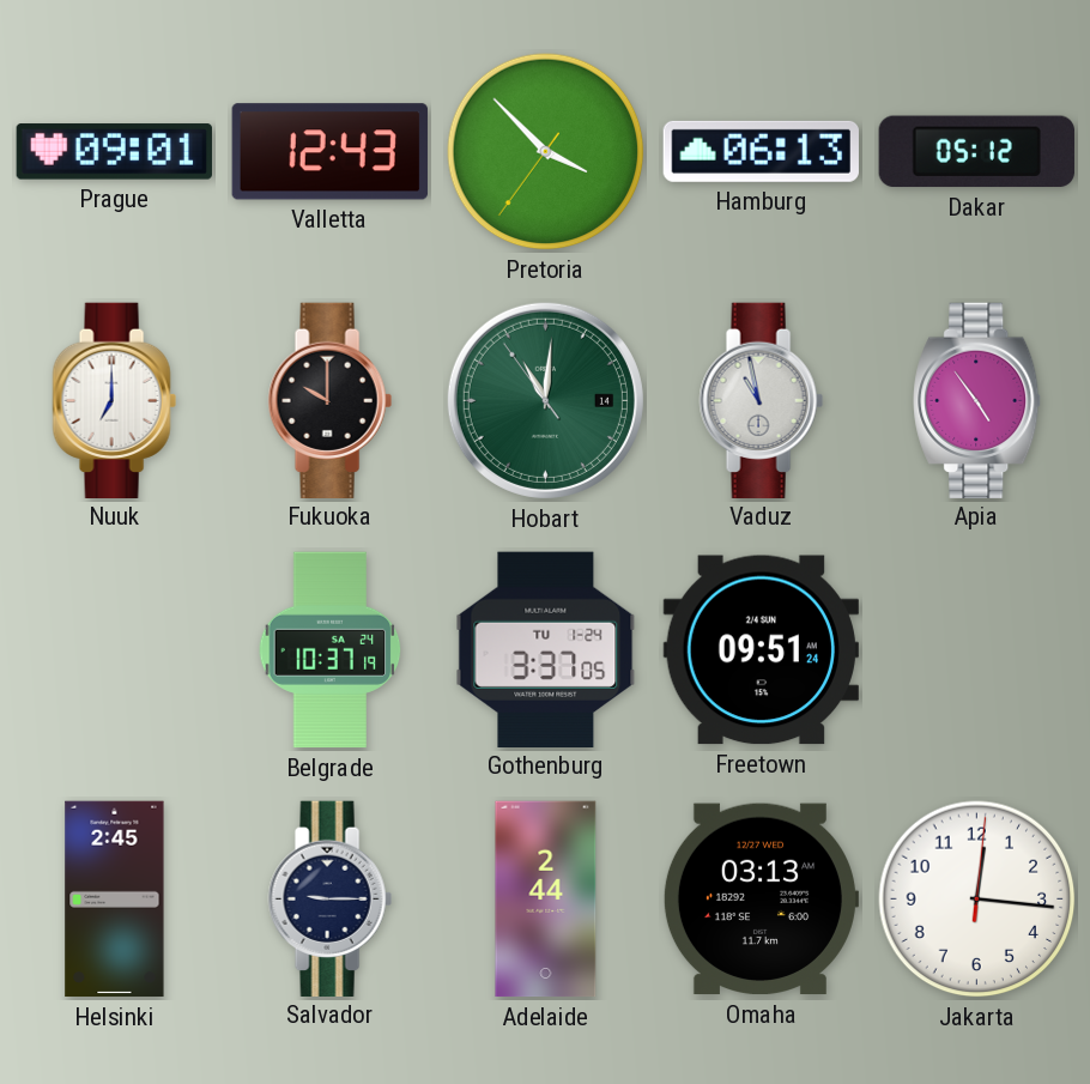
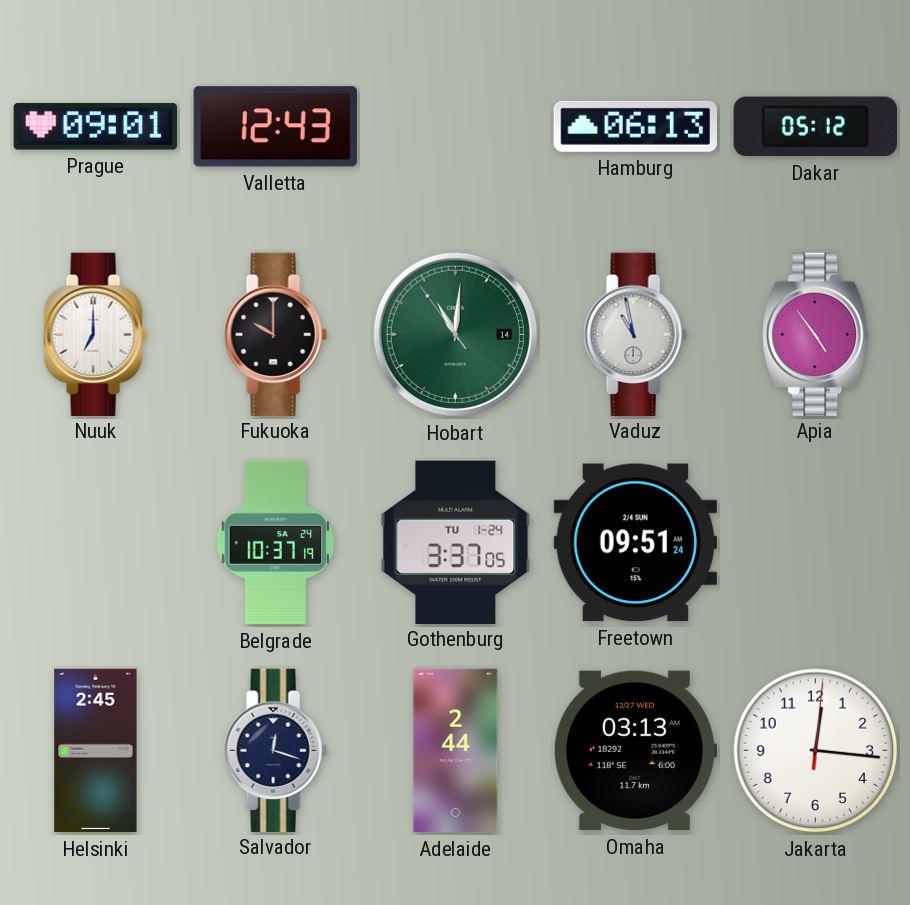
Pretoria: 3:52 -> none (546, 152)
Salvador: 9:15 -> 12:18 (275, 750)
